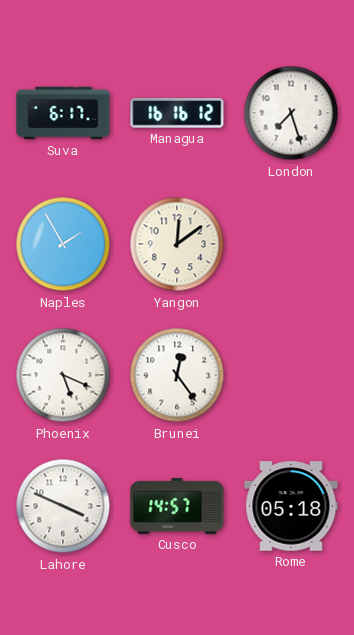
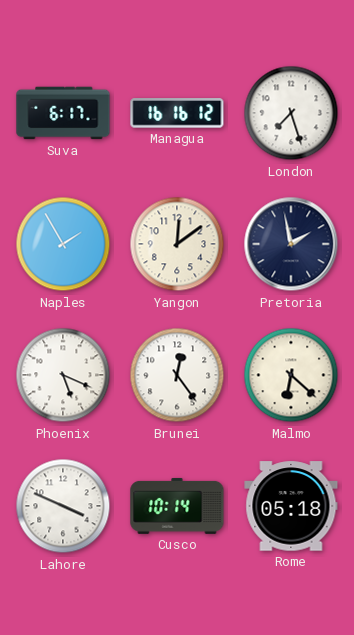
Pretoria: none -> 1:58 (291, 244)
Malmo: none -> 6:22 (291, 375)
Cusco: 14:57 -> 10:14 (177, 506)
